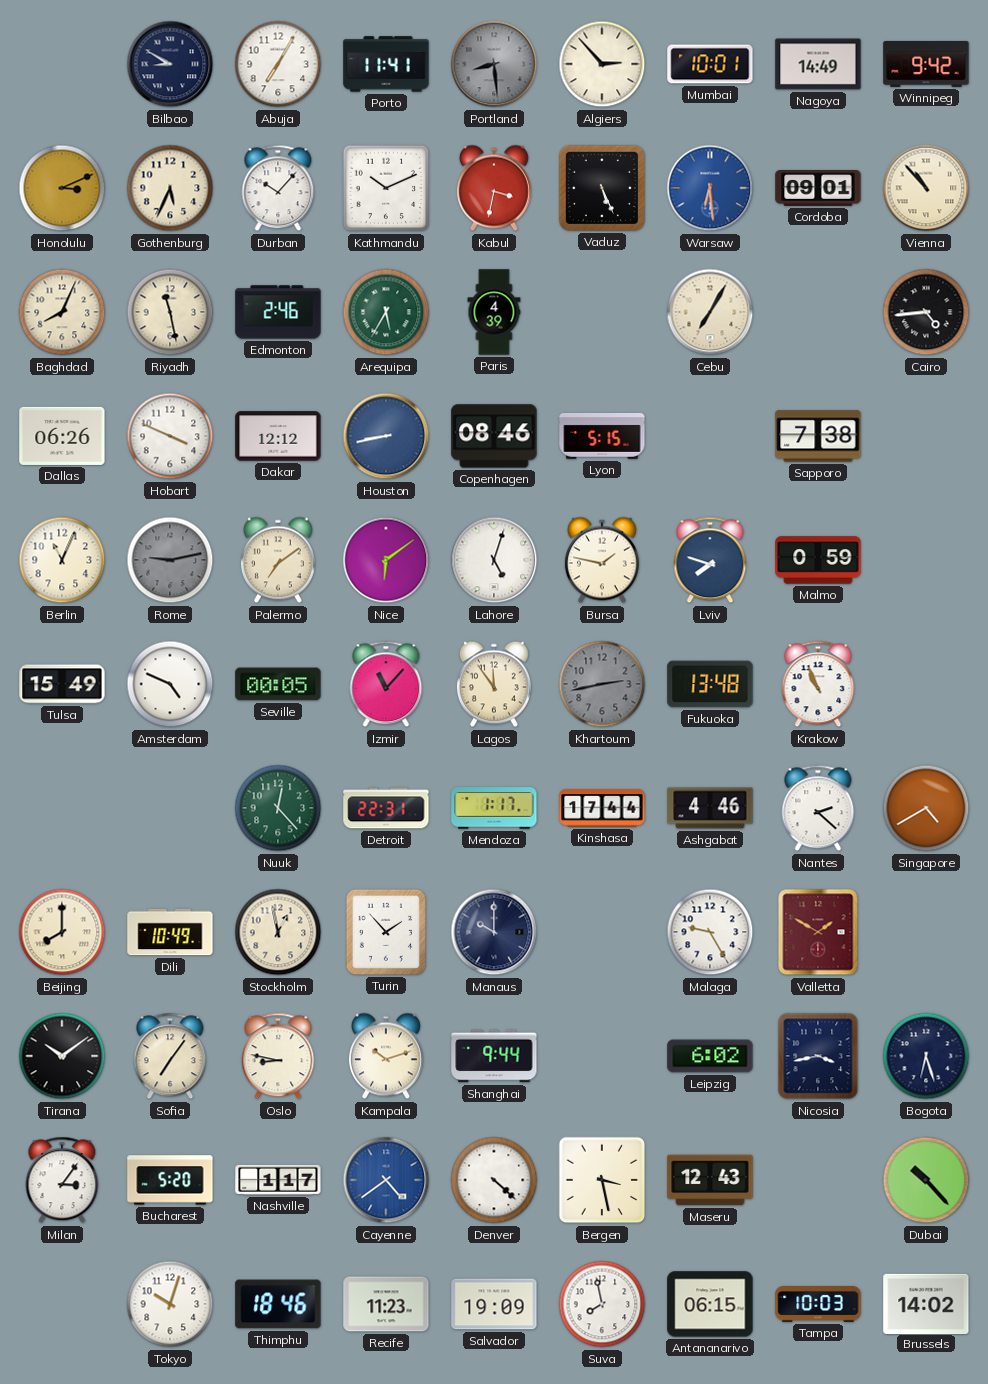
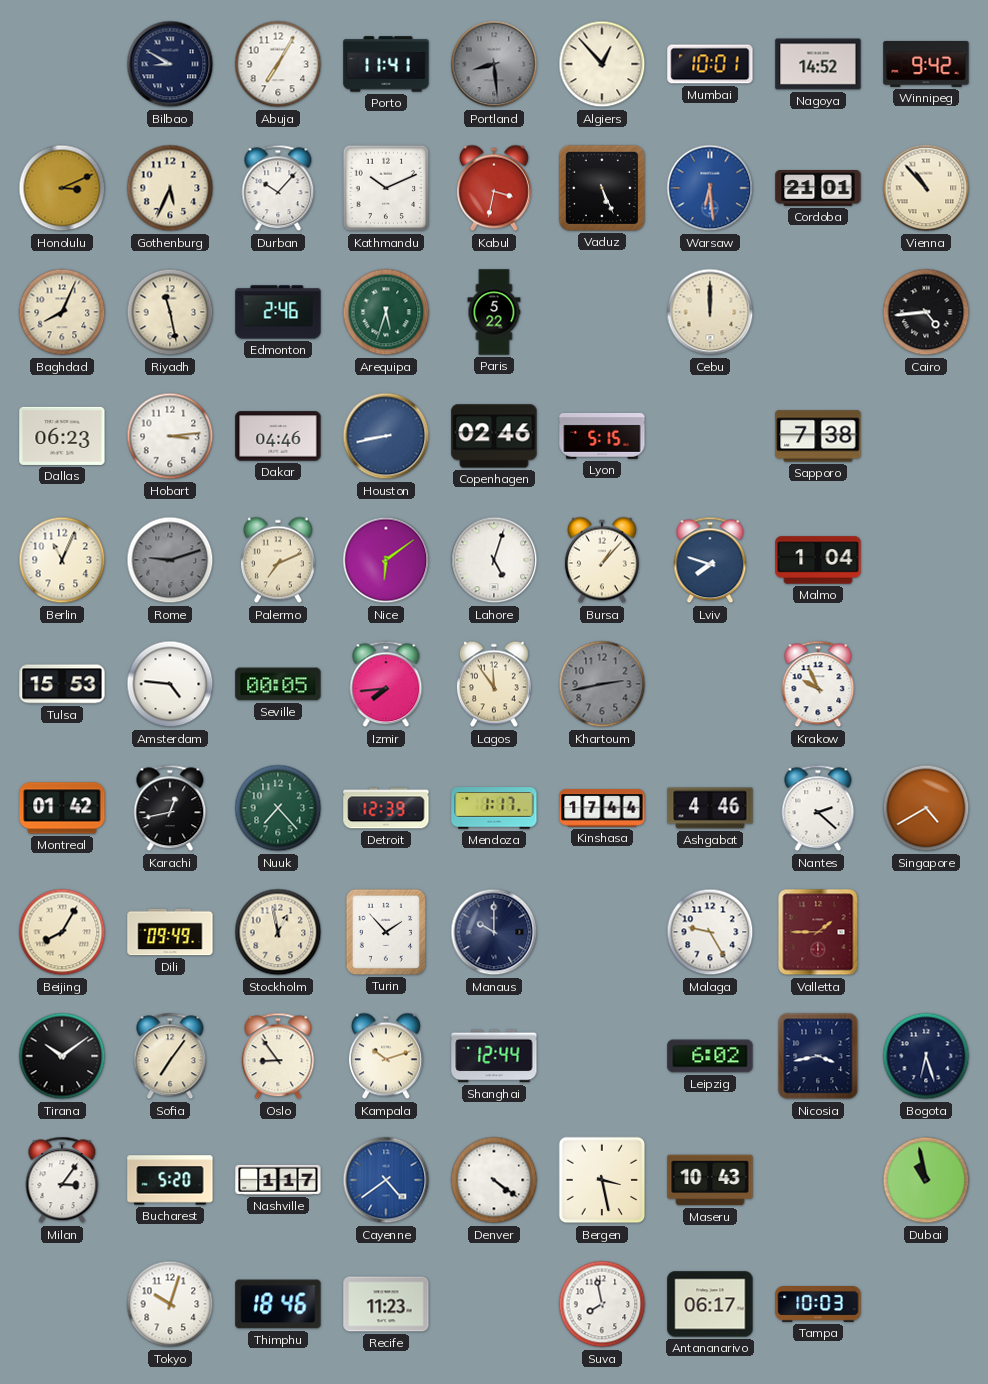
Algiers: 2:53 -> 12:53 (602, 64)
Nagoya: 14:49 -> 14:52 (818, 64)
Cordoba: 09:01 -> 21:01 (818, 189)
Arequipa: 5:35 -> 5:33 (386, 312)
Paris: 4:39 -> 5:22 (494, 312)
Cebu: 7:05 -> 12:00 (710, 312)
Dallas: 06:26 -> 06:23 (62, 436)
Hobart: 3:49 -> 3:14 (170, 436)
Dakar: 12:12 -> 04:46 (278, 436)
Copenhagen: 08:46 -> 02:46 (494, 436)
Rome: 9:13 -> 9:12 (170, 560)
Palermo: 7:09 -> 7:11 (278, 560)
Bursa: 1:47 -> 1:07 (602, 560)
Malmo: 0:59 -> 1:04 (818, 560)
Tulsa: 15:49 -> 15:53 (62, 684)
Amsterdam: 4:49 -> 4:46 (170, 684)
Izmir: 11:07 -> 7:44 (386, 684)
Fukuoka: 13:48 -> none (710, 684)
Krakow: 10:56 -> 9:56 (818, 684)
Montreal: none -> 01:42 (62, 808)
Karachi: none -> 12:43 (170, 808)
Nuuk: 12:23 -> 7:23 (278, 808)
Detroit: 22:31 -> 12:39 (386, 808)
Beijing: 8:00 -> 8:05 (62, 932)
Dili: 10:49 -> 09:49 (170, 932)
Valletta: 1:50 -> 1:45 (818, 932)
Oslo: 8:47 -> 8:54 (278, 1056)
Shanghai: 9:44 -> 12:44 (494, 1056)
Denver: 4:22 -> 4:21 (494, 1180)
Maseru: 12:43 -> 10:43 (710, 1180)
Dubai: 10:23 -> 10:58 (926, 1180)
Salvador: 19:09 -> none (494, 1304)
Antananarivo: 06:15 -> 06:17 (710, 1304)
Brussels: 14:02 -> none (926, 1303)
